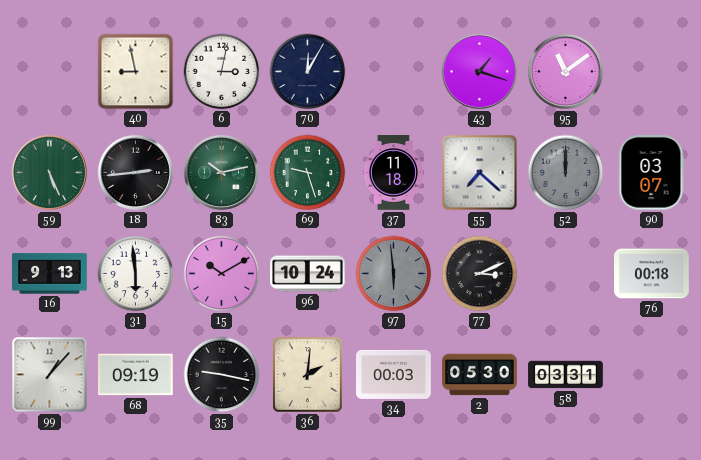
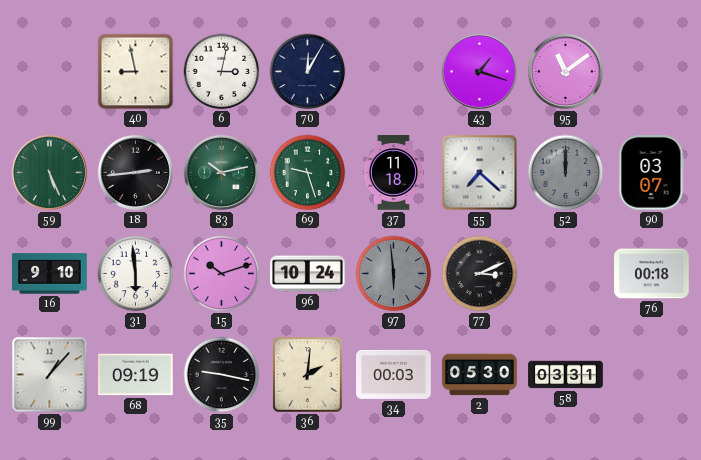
16: 9:13 -> 9:10 (50, 274)
15: 10:10 -> 10:12 (222, 274)
